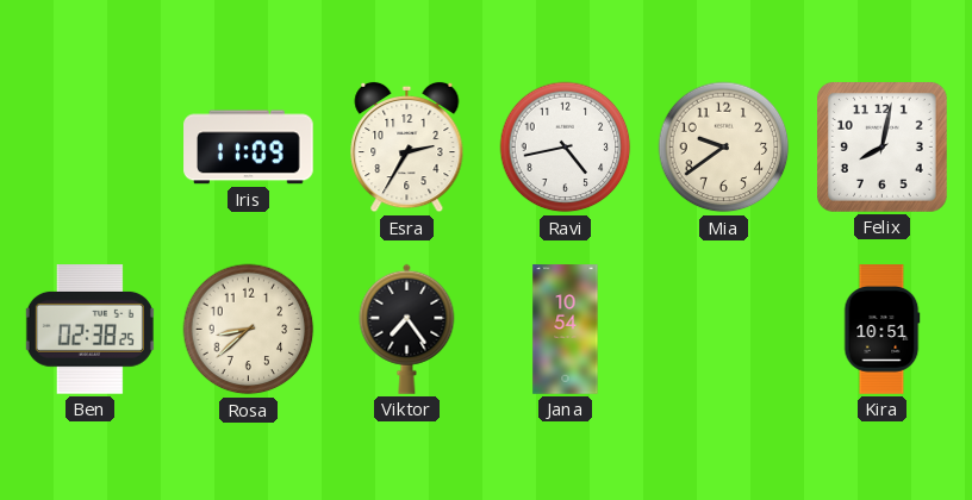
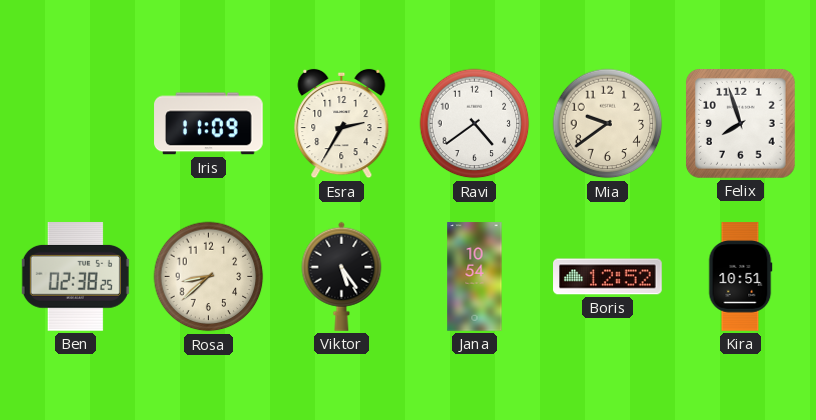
Ravi: 4:43 -> 4:39 (475, 124)
Felix: 8:02 -> 7:57 (740, 123)
Viktor: 7:24 -> 5:24 (342, 276)
Boris: none -> 12:52 (608, 277)
